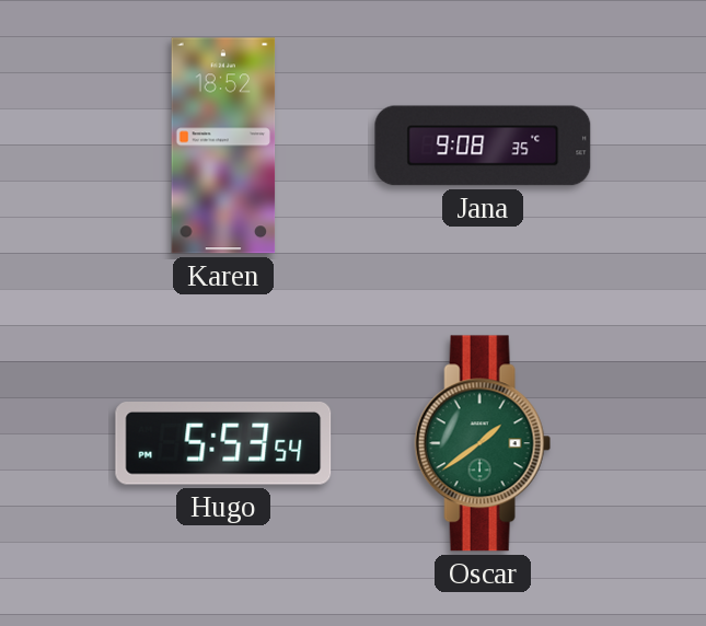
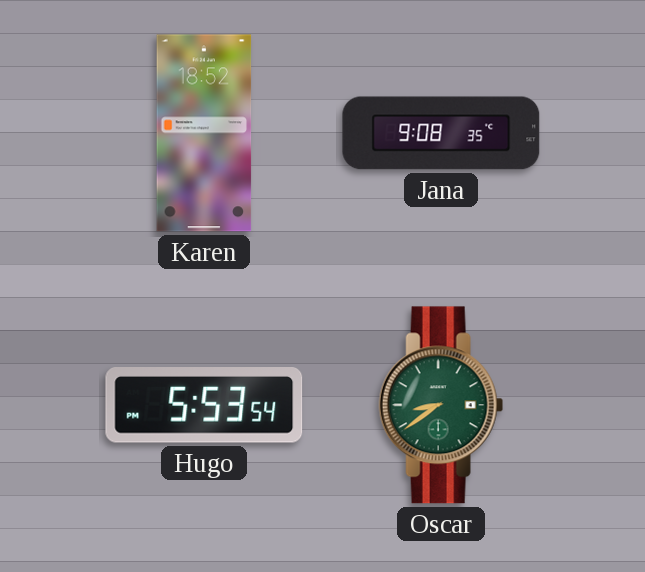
Oscar: 1:39 -> 8:39 (441, 405)
